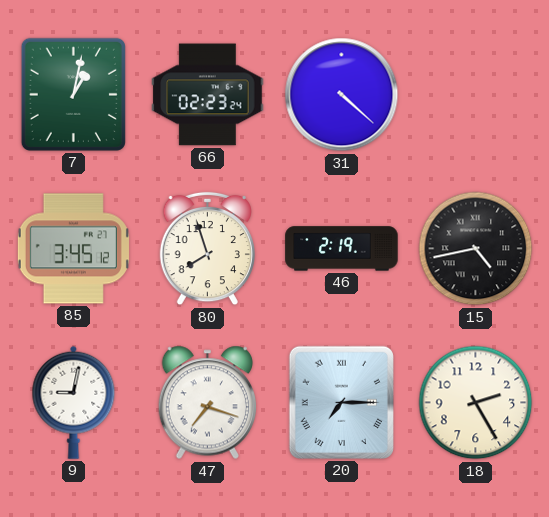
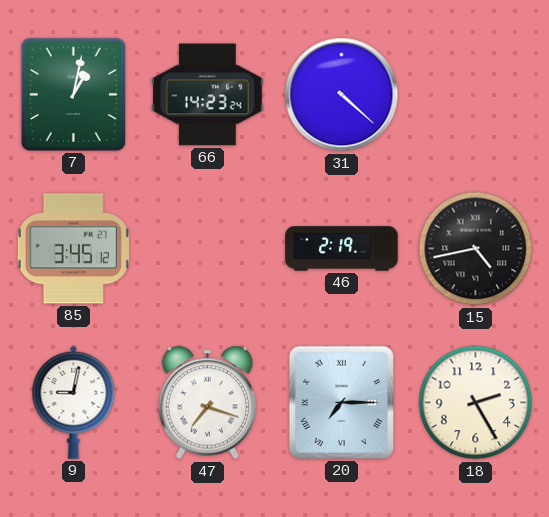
66: 02:23 -> 14:23 (208, 95)
80: 7:57 -> none (207, 249)
